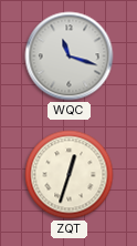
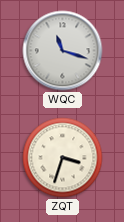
ZQT: 12:33 -> 3:33 (63, 158)
